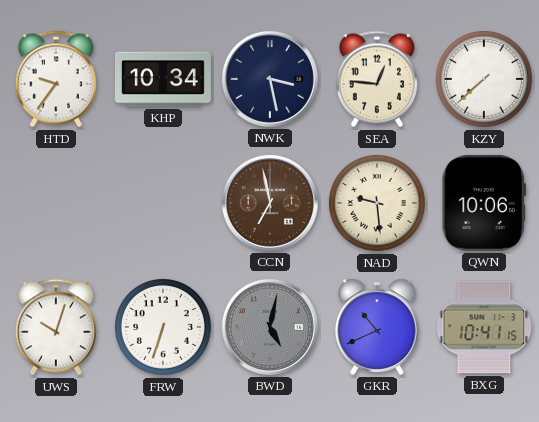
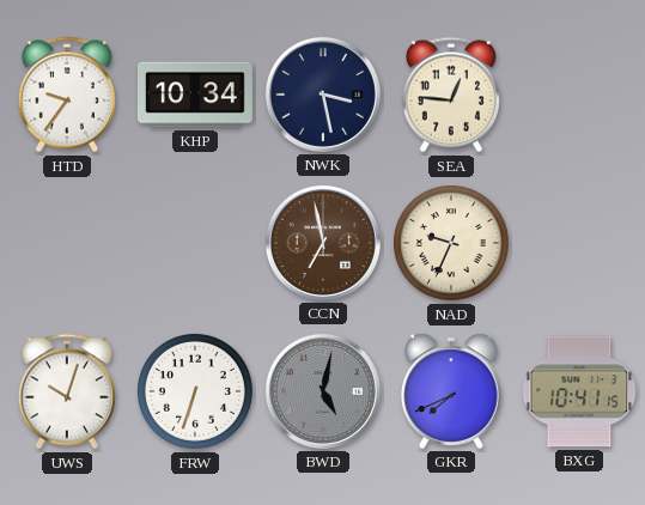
KZY: 7:38 -> none (484, 79)
NAD: 9:29 -> 9:34 (451, 243)
QWN: 10:06 -> none (484, 203)
GKR: 10:41 -> 7:41 (451, 391)
